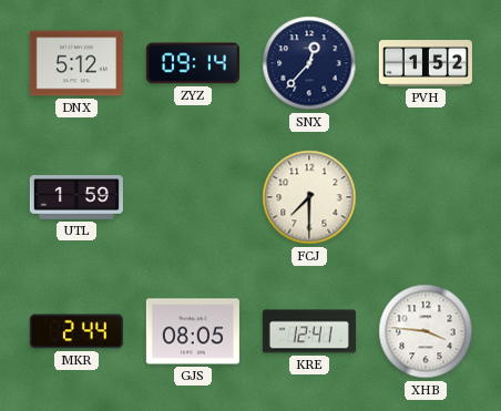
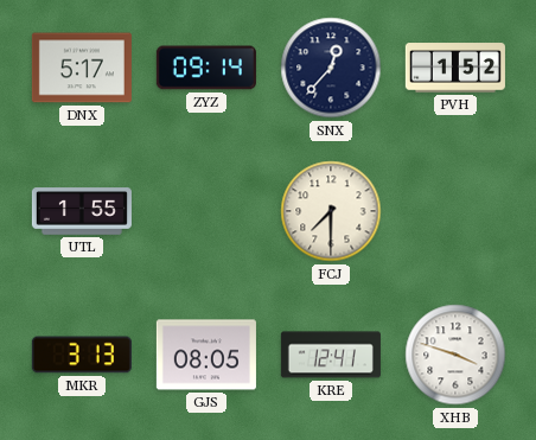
DNX: 5:12 -> 5:17 (82, 68)
UTL: 1:59 -> 1:55 (82, 211)
MKR: 2:44 -> 3:13 (82, 355)
XHB: 3:46 -> 3:48 (455, 355)
